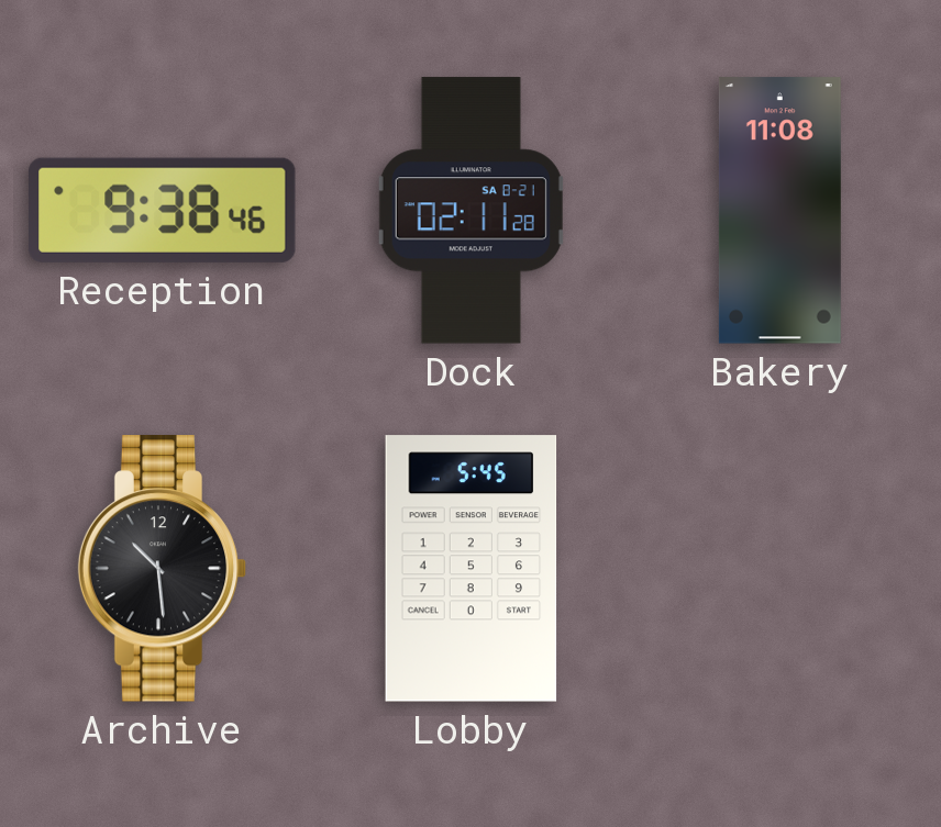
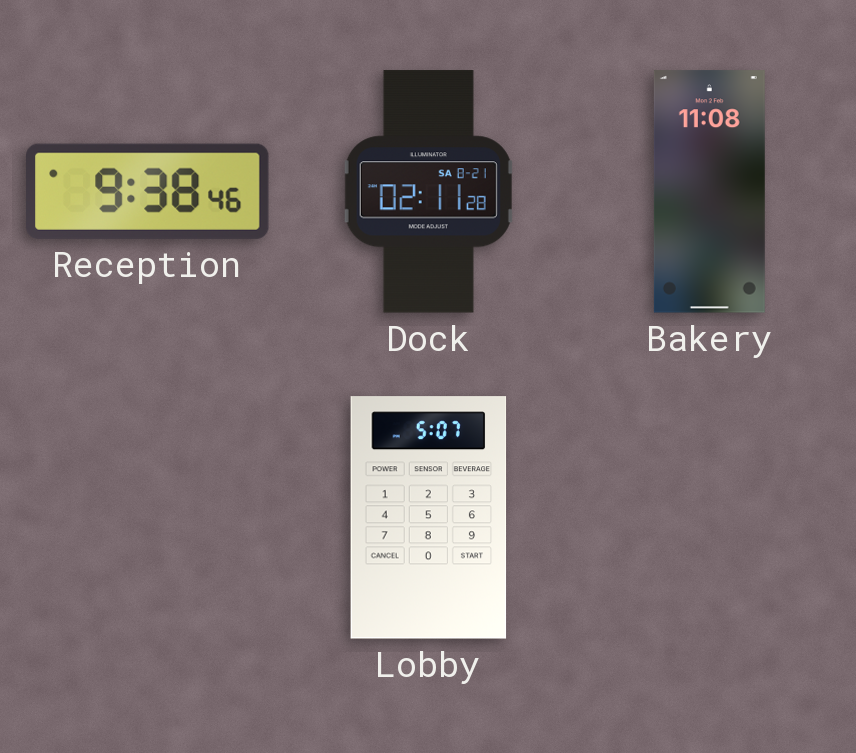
Archive: 10:29 -> none (163, 569)
Lobby: 5:45 -> 5:07 (429, 518)
